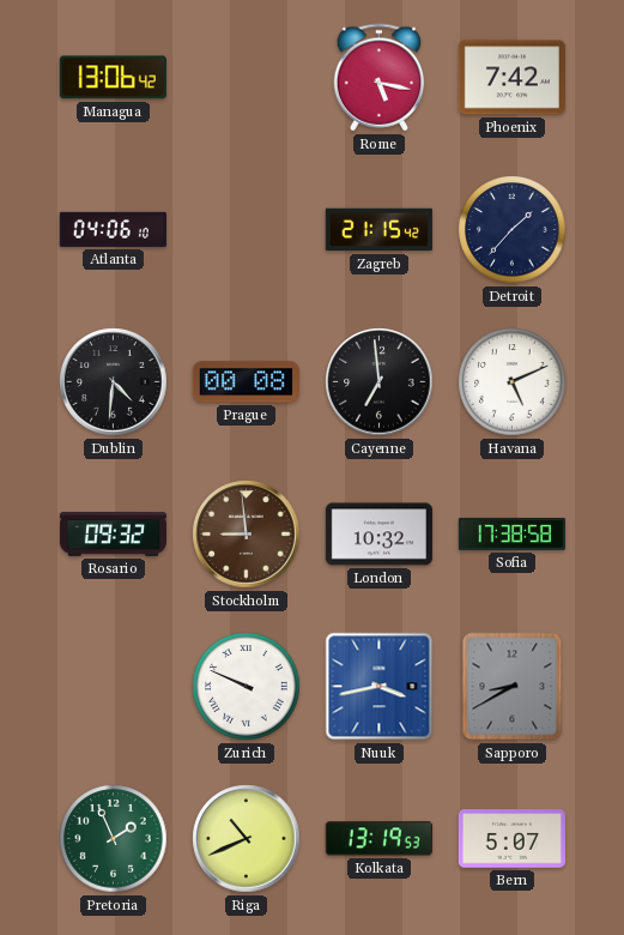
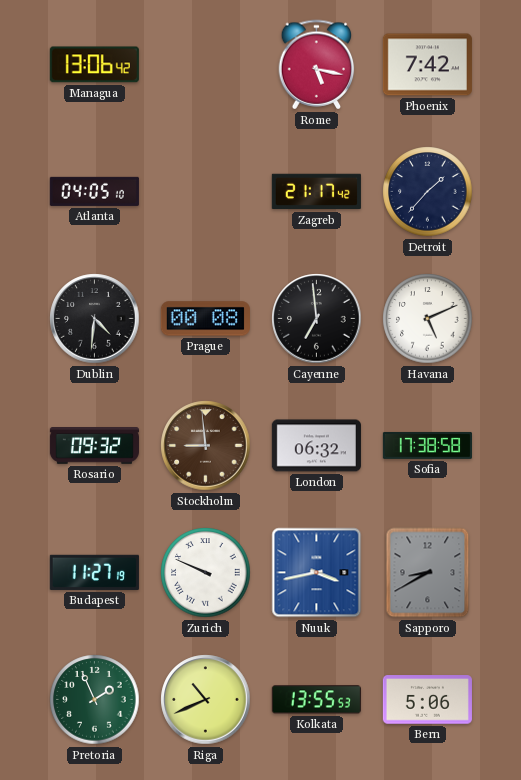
Atlanta: 04:06 -> 04:05 (94, 191)
Zagreb: 21:15 -> 21:17 (316, 192)
London: 10:32 -> 06:32 (316, 446)
Budapest: none -> 11:27 (94, 572)
Kolkata: 13:19 -> 13:55 (316, 700)
Bern: 5:07 -> 5:06 (427, 700)
